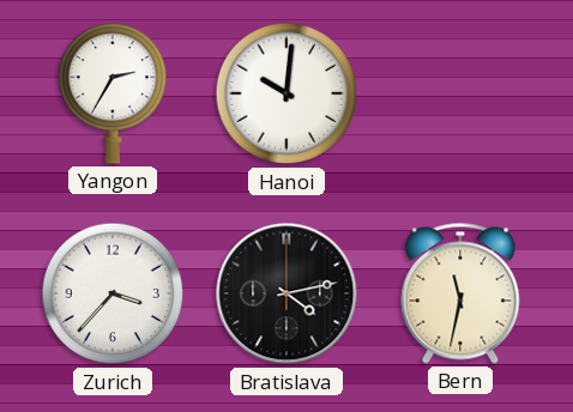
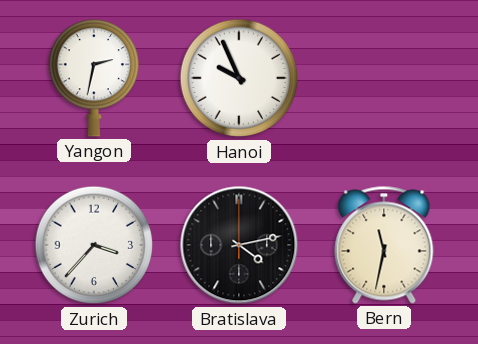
Yangon: 2:35 -> 2:32 (93, 78)
Hanoi: 10:01 -> 9:56 (239, 78)
